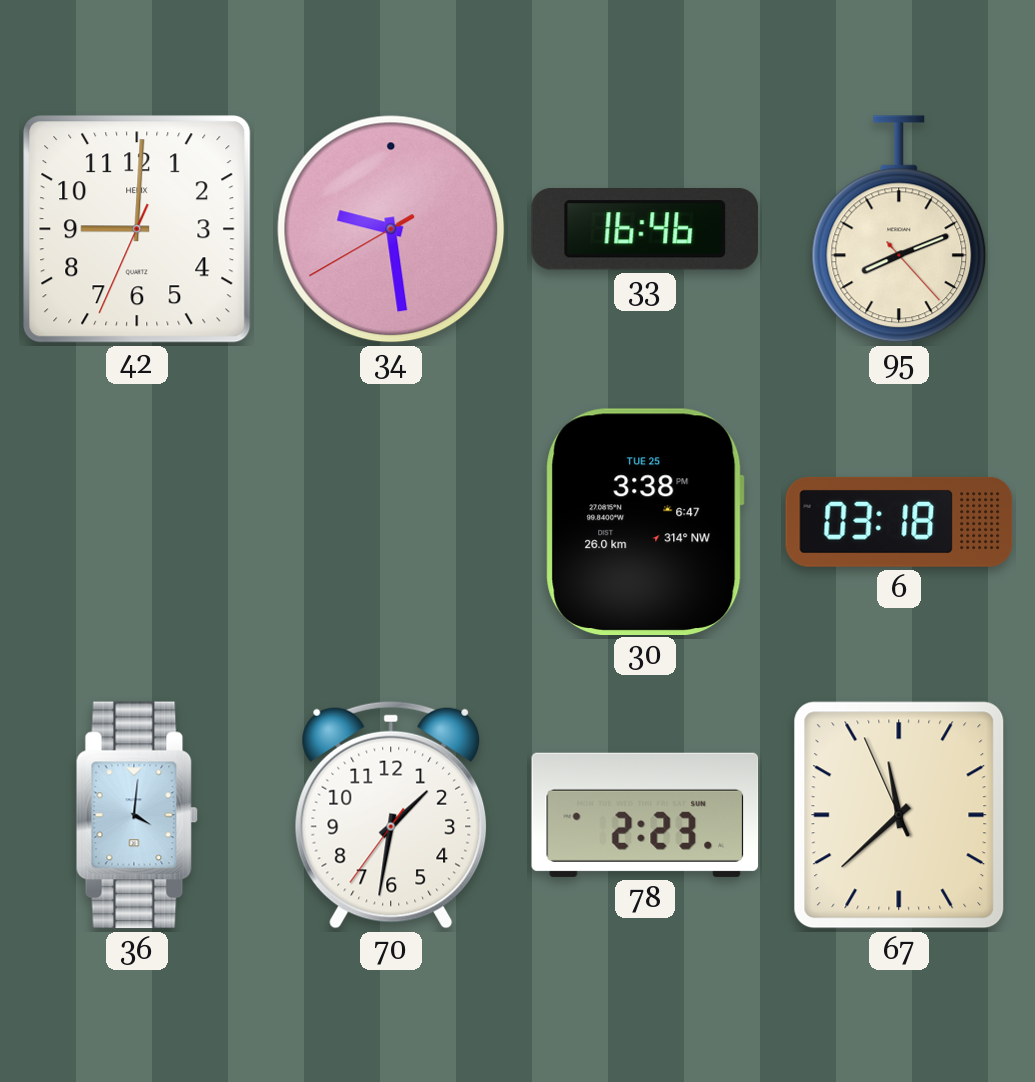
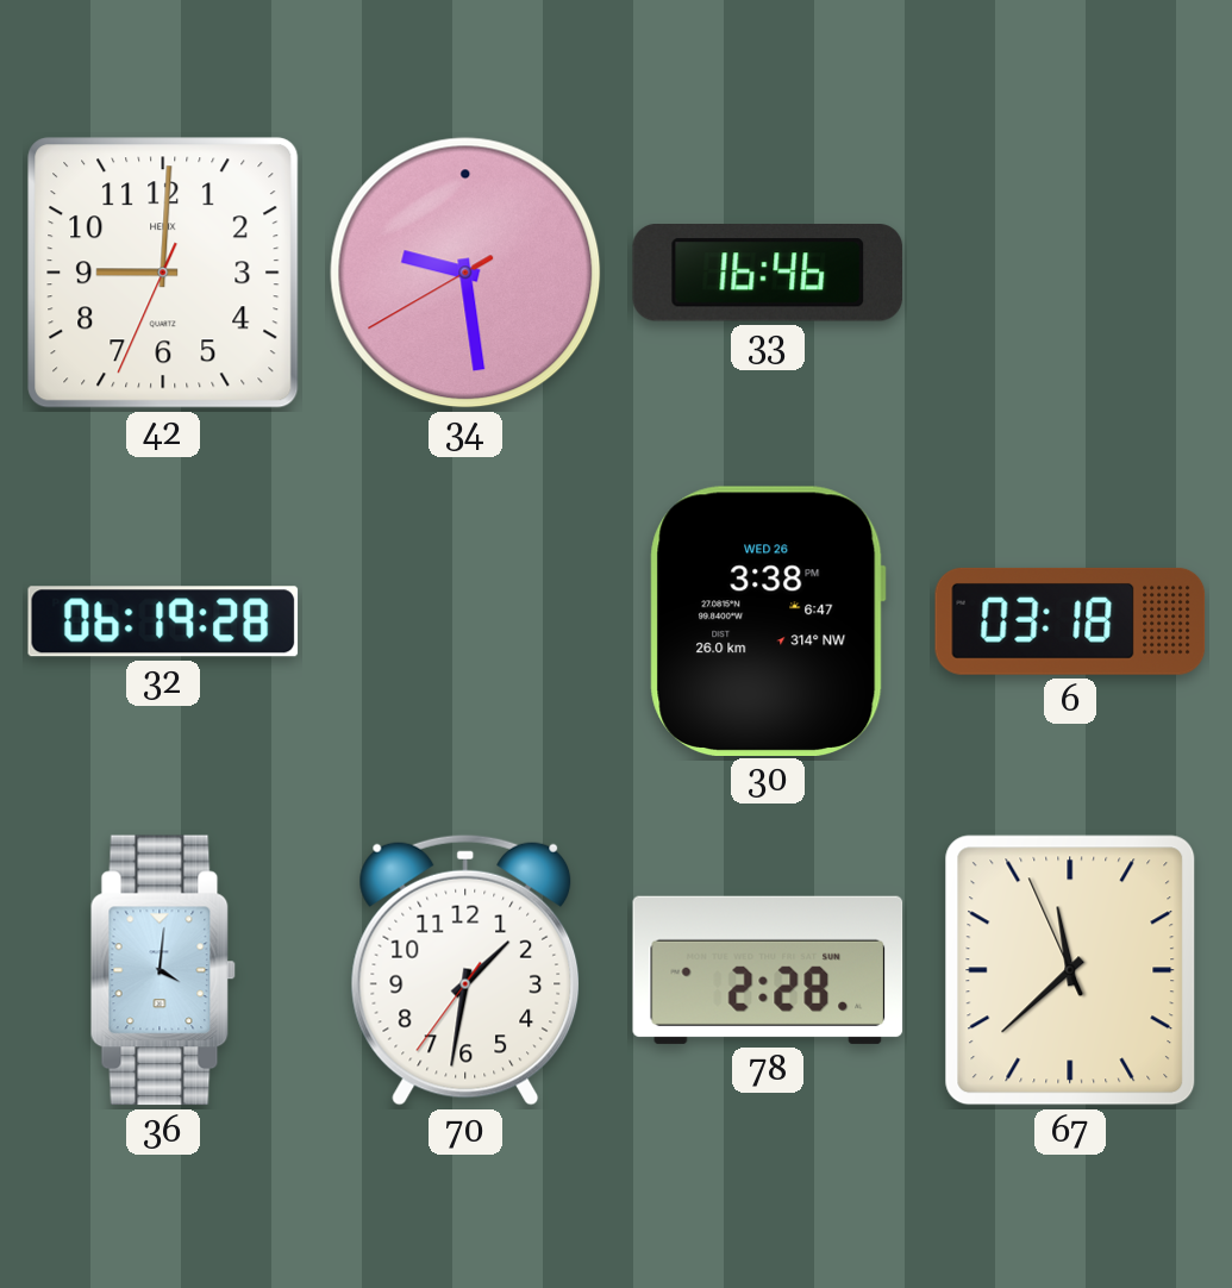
95: 8:11 -> none (899, 229)
32: none -> 06:19 (163, 621)
30 date: TUE 25 -> WED 26 (768, 620)
78: 2:23 -> 2:28 (768, 970)
